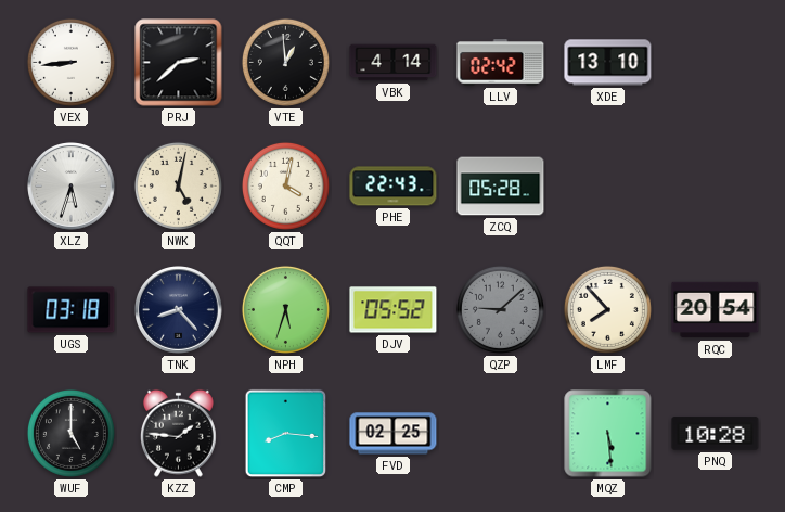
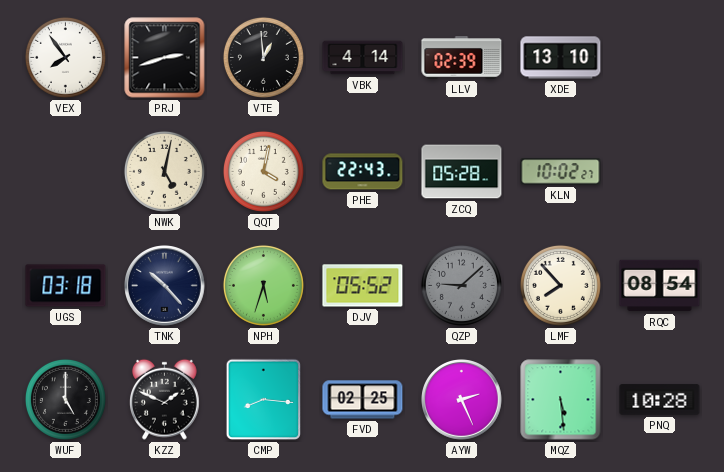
VEX: 8:44 -> 7:54 (65, 57)
PRJ: 2:38 -> 2:42 (165, 58)
LLV: 02:42 -> 02:39 (462, 58)
XLZ: 5:33 -> none (72, 187)
KLN: none -> 10:02 (561, 172)
TNK: 8:23 -> 10:23 (165, 286)
RQC: 20:54 -> 08:54 (660, 286)
KZZ: 1:46 -> 1:49 (164, 399)
AYW: none -> 2:26 (462, 400)
